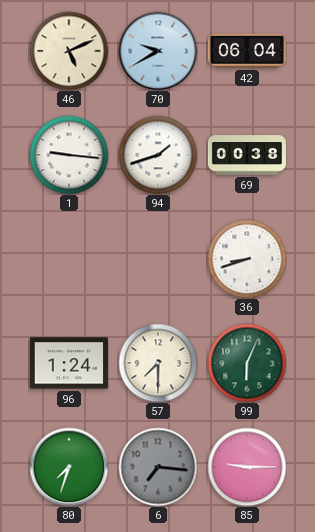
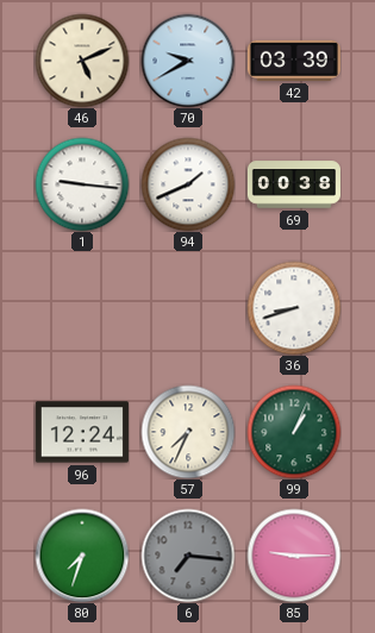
42: 06:04 -> 03:39 (294, 61)
94: 1:42 -> 1:41 (188, 184)
96: 1:24 -> 12:24 (82, 432)
57: 7:30 -> 7:34 (188, 432)
99: 6:04 -> 1:04 (294, 432)
